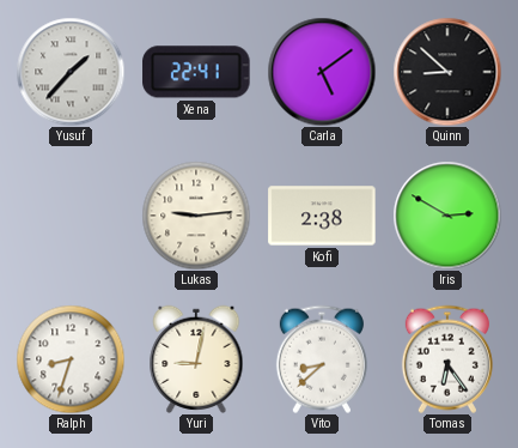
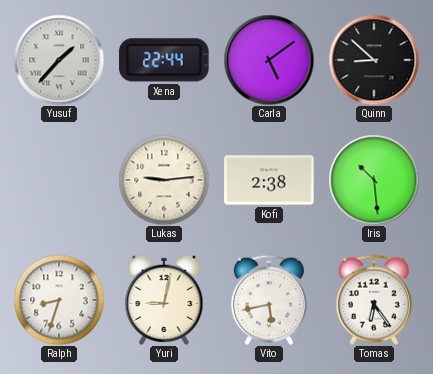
Xena: 22:41 -> 22:44 (164, 60)
Iris: 2:50 -> 10:29 (374, 180)
Vito: 8:38 -> 5:43 (269, 300)
